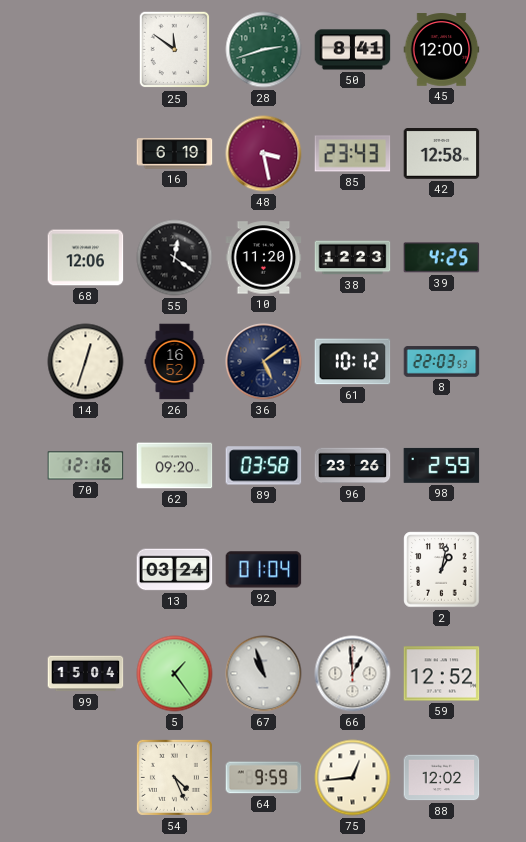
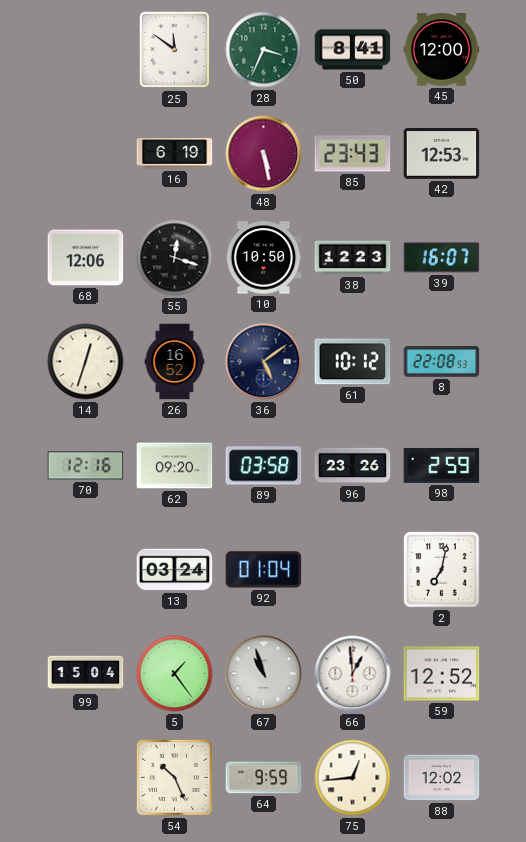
28: 2:42 -> 3:34 (264, 50)
48: 3:28 -> 5:28 (264, 154)
42: 12:58 -> 12:53 (442, 154)
55: 12:21 -> 12:18 (175, 258)
10: 11:20 -> 10:50 (264, 258)
39: 4:25 -> 16:07 (442, 258)
8: 22:03 -> 22:08 (442, 362)
2: 1:02 -> 7:02 (442, 570)
54: 4:26 -> 10:26 (174, 777)
